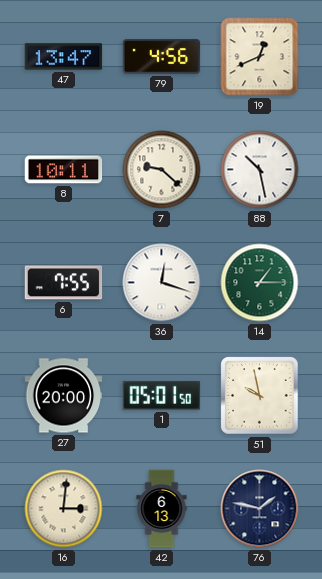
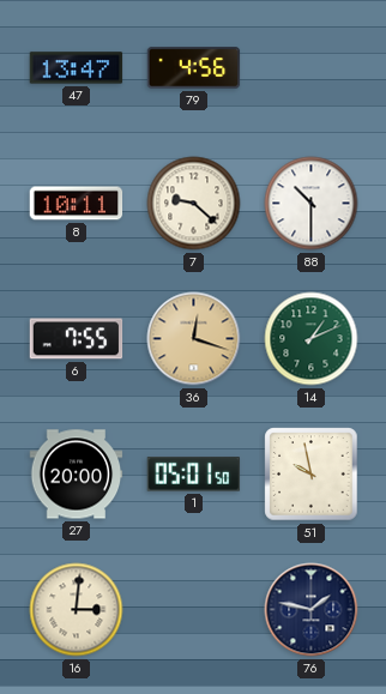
19: 12:41 -> none (260, 57)
88: 10:28 -> 10:30 (312, 204)
36 dial: white -> champagne (194, 339)
14: 1:15 -> 1:11 (312, 339)
42: 6:13 -> none (162, 509)
